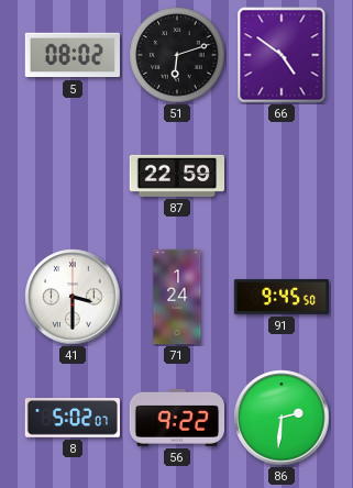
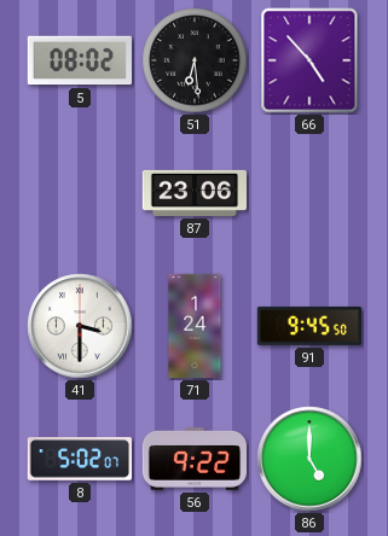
51: 6:12 -> 6:29 (195, 60)
66: 4:51 -> 4:53 (309, 60)
87: 22:59 -> 23:06 (193, 193)
86: 2:31 -> 5:00 (309, 459)
